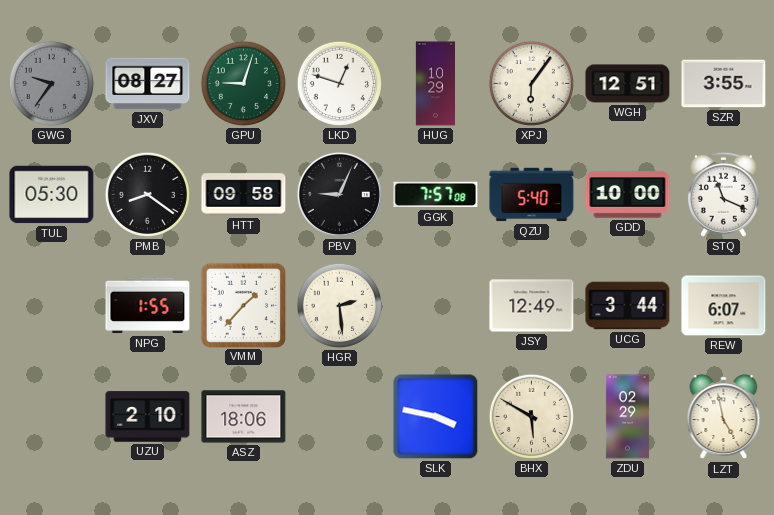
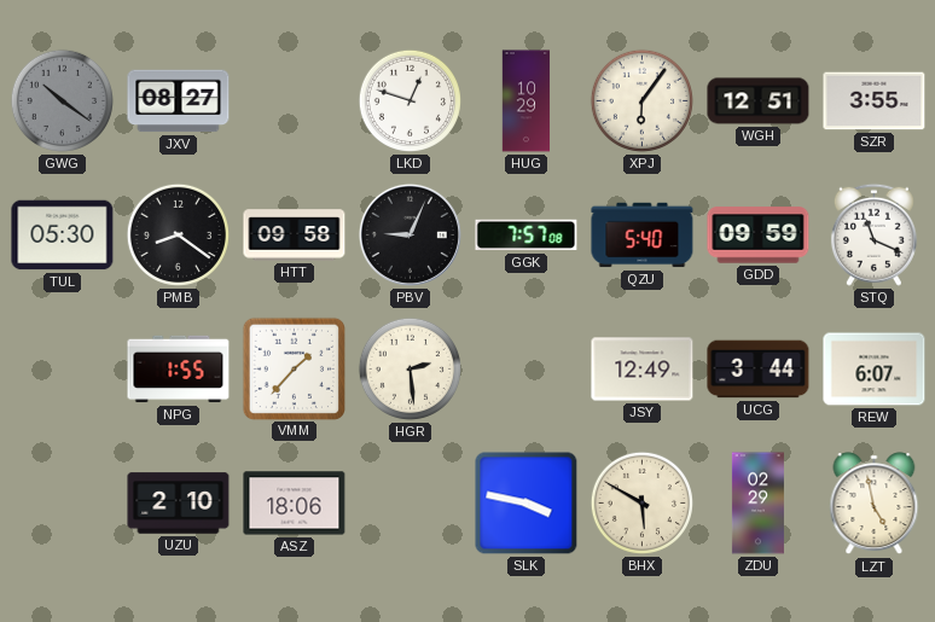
GWG: 9:36 -> 10:21 (62, 100)
GPU: 9:03 -> none (243, 83)
GDD: 10:00 -> 09:59 (759, 236)
